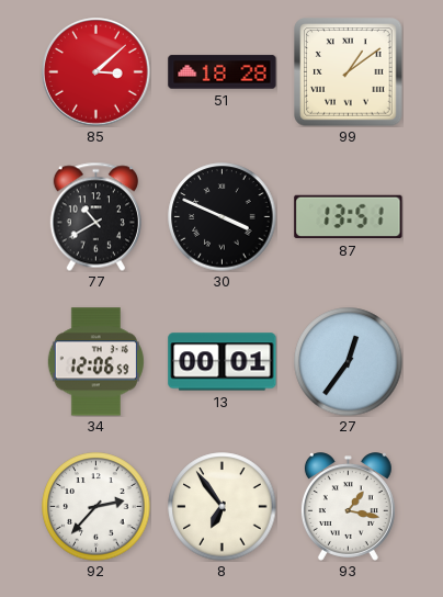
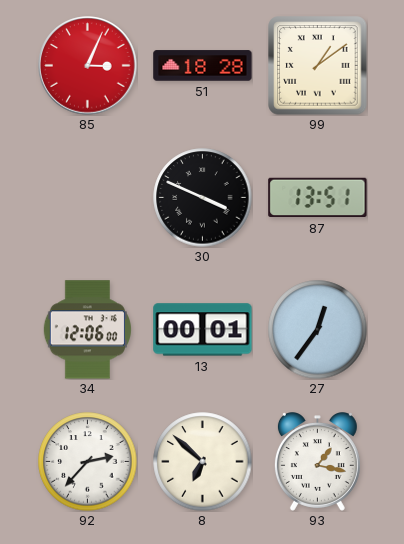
85: 3:08 -> 3:04 (88, 66)
77: 10:40 -> none (95, 216)
34: 12:06:59 -> 12:06:00 (87, 330)
8: 6:54 -> 6:52 (203, 462)
